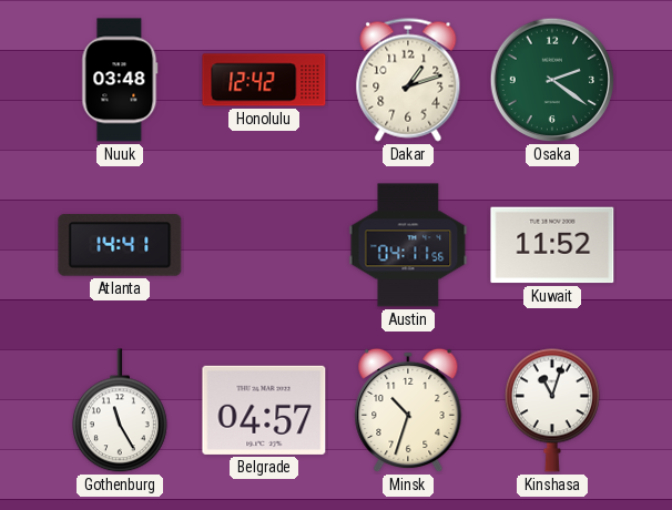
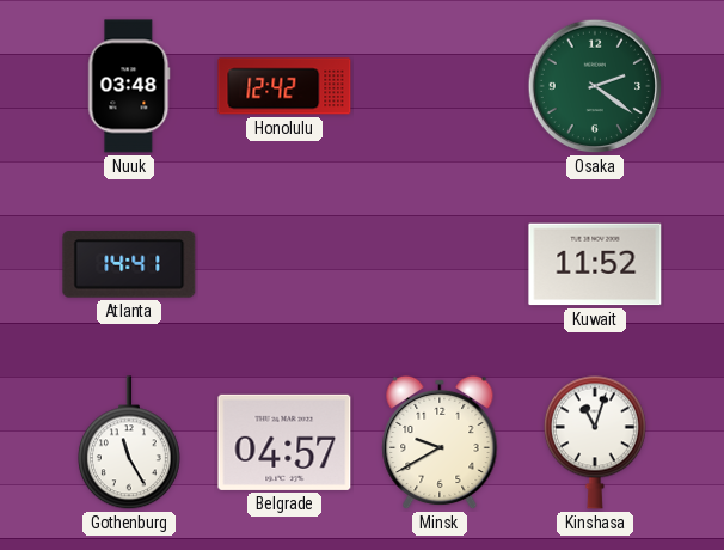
Dakar: 1:12 -> none (408, 80)
Austin: 04:11 -> none (408, 245)
Minsk: 10:33 -> 9:40 (440, 442)
